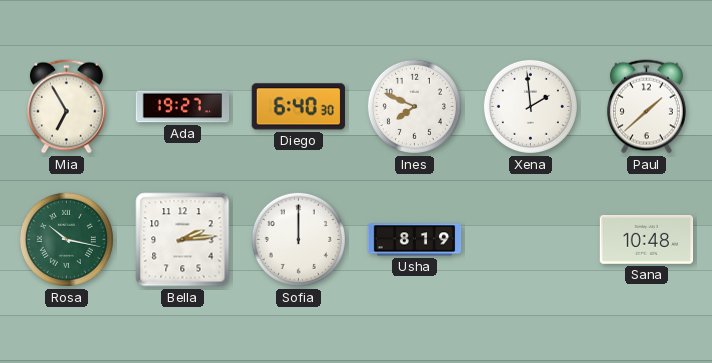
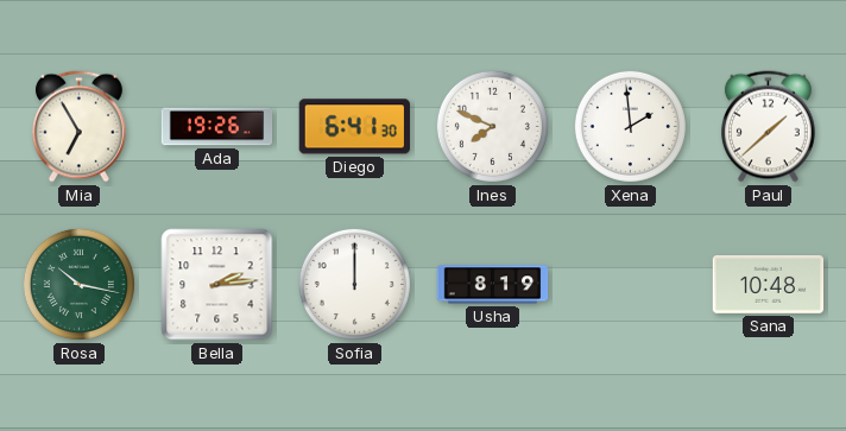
Ada: 19:27 -> 19:26 (217, 127)
Diego: 6:40 -> 6:41 (354, 127)
